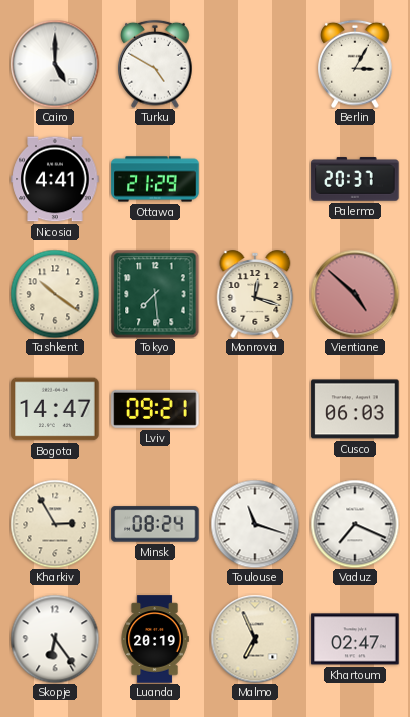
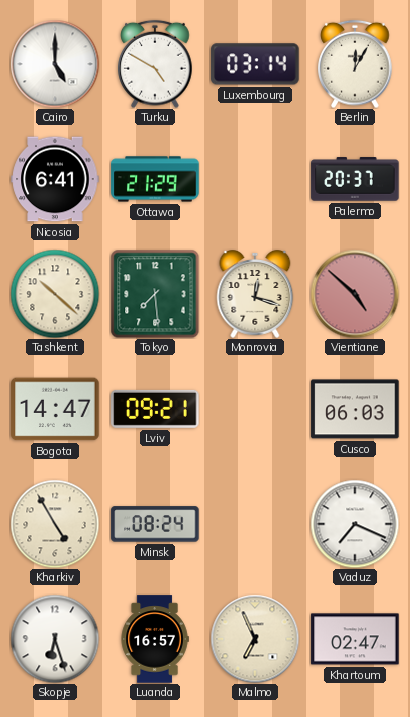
Luxembourg: none -> 03:14 (255, 64)
Berlin: 3:05 -> 12:05 (355, 64)
Nicosia: 4:41 -> 6:41 (55, 179)
Tashkent: 10:21 -> 10:22 (55, 294)
Kharkiv: 2:55 -> 4:55 (55, 524)
Toulouse: 11:18 -> none (255, 524)
Skopje: 6:24 -> 6:27 (55, 639)
Luanda: 20:19 -> 16:57 (155, 639)
